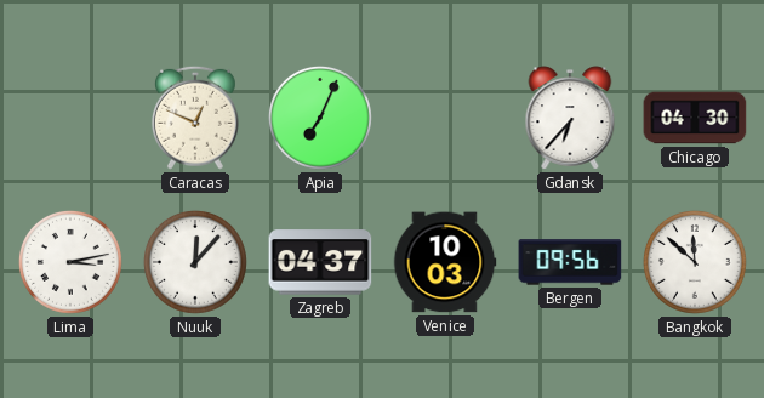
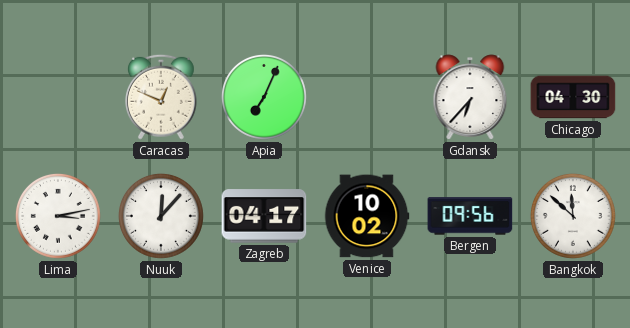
Zagreb: 04:37 -> 04:17 (264, 216)
Venice: 10:03 -> 10:02 (367, 216)
